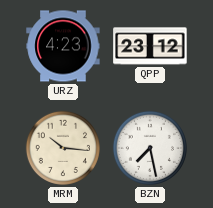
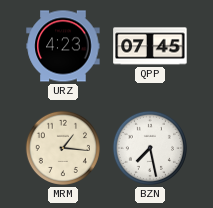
QPP: 23:12 -> 07:45 (150, 46)
MRM: 10:16 -> 1:16 (63, 148)
